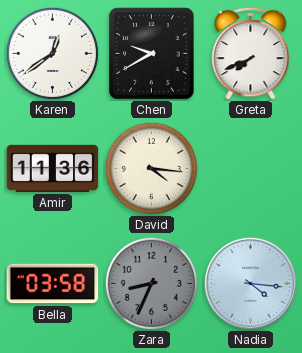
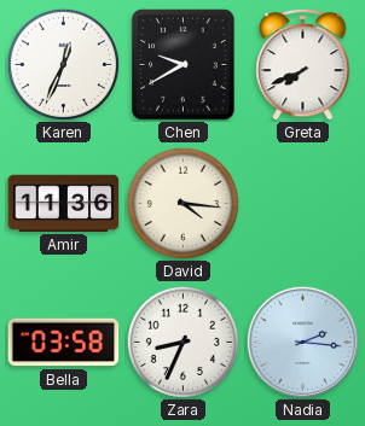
Karen: 12:39 -> 12:34 (63, 64)
Zara dial: grey -> white (182, 342)
Nadia: 4:16 -> 2:16 (302, 342)
